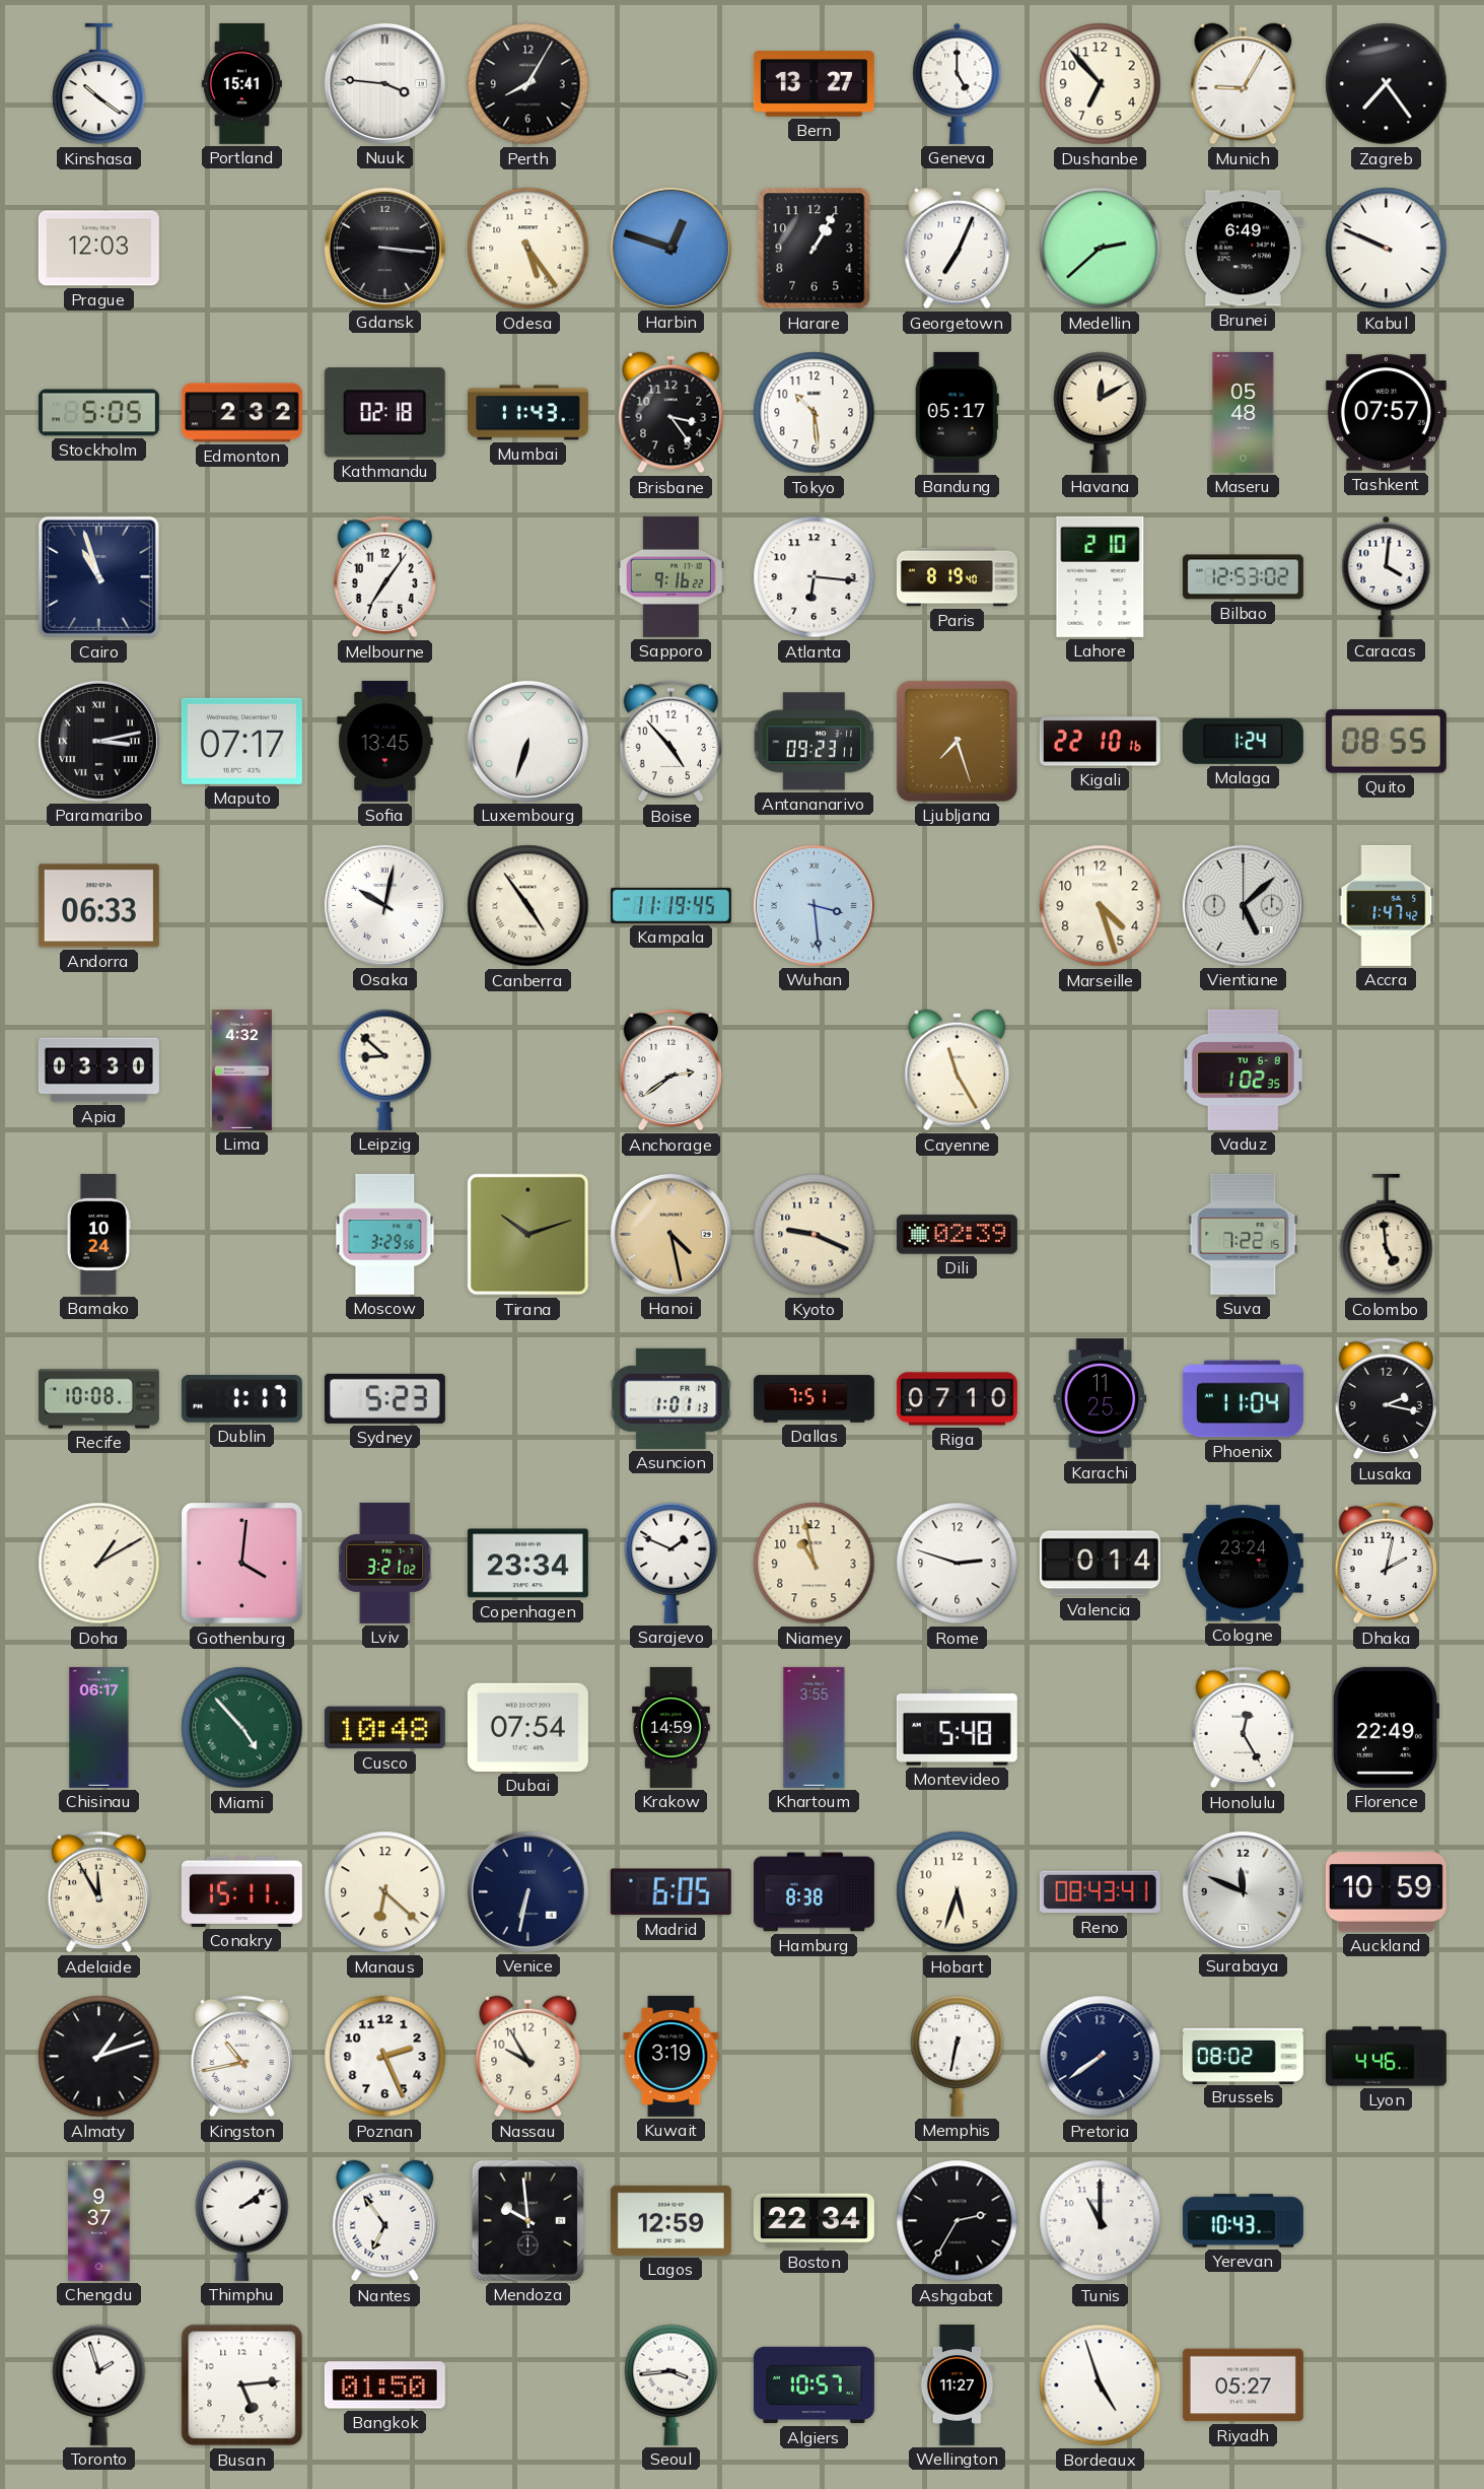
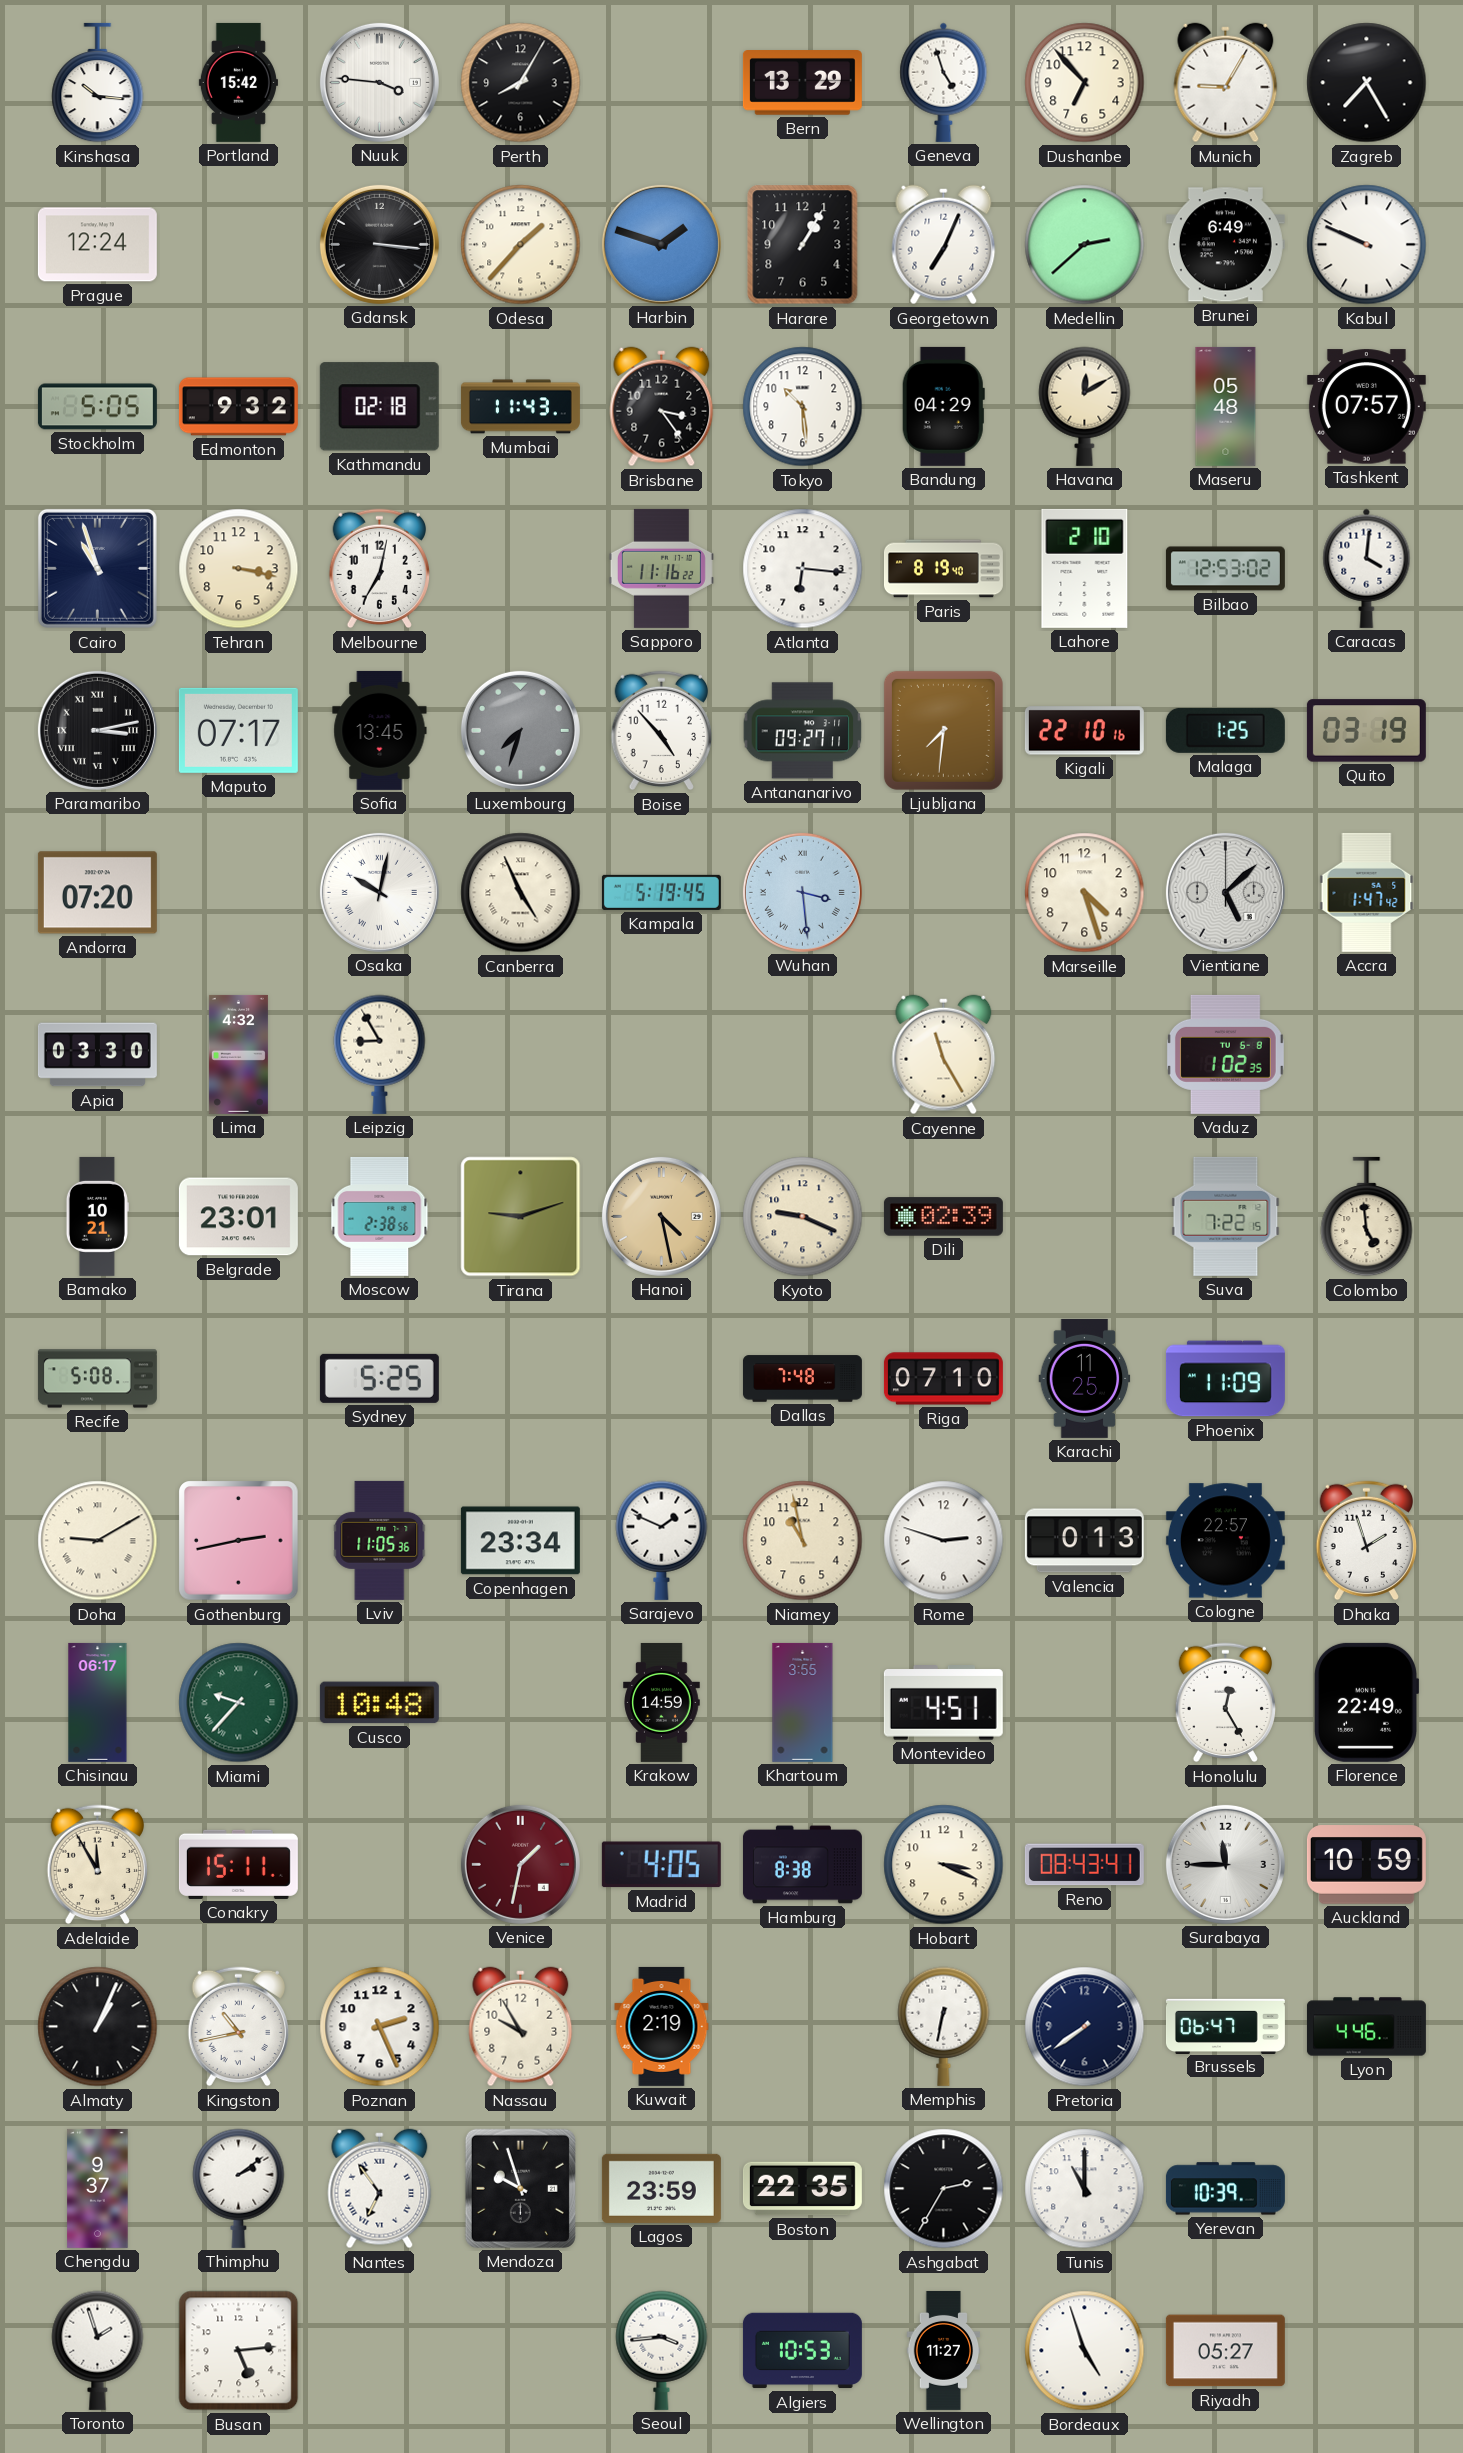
Kinshasa: 10:21 -> 10:16 (98, 83)
Portland: 15:41 -> 15:42 (238, 82)
Bern: 13:27 -> 13:29 (802, 83)
Geneva: 5:00 -> 4:57 (944, 82)
Zagreb: 7:24 -> 7:25 (1367, 83)
Prague: 12:03 -> 12:24 (97, 245)
Odesa: 5:24 -> 1:37 (521, 245)
Harbin: 12:48 -> 1:48 (661, 244)
Edmonton: 2:32 -> 9:32 (238, 407)
Bandung: 05:17 -> 04:29 (943, 406)
Tehran: none -> 3:17 (239, 569)
Melbourne: 7:06 -> 7:02 (379, 569)
Sapporo: 9:16 -> 11:16 (661, 568)
Luxembourg: 6:33 -> 7:33 (520, 730)
Luxembourg dial: white -> grey (520, 730)
Antananarivo: 09:23 -> 09:27 (803, 731)
Ljubljana: 7:27 -> 7:31 (943, 730)
Malaga: 1:24 -> 1:25 (1225, 730)
Quito: 08:55 -> 03:19 (1366, 731)
Andorra: 06:33 -> 07:20 (97, 893)
Canberra: 4:54 -> 4:56 (521, 893)
Kampala: 11:19 -> 5:19 (661, 892)
Leipzig: 8:52 -> 8:55 (380, 1054)
Anchorage: 2:39 -> none (670, 1070)
Bamako: 10:24 -> 10:21 (97, 1216)
Belgrade: none -> 23:01 (238, 1217)
Moscow: 3:29 -> 2:38 (380, 1216)
Tirana: 10:12 -> 9:12 (521, 1217)
Recife: 10:08 -> 5:08 (97, 1379)
Dublin: 1:17 -> none (241, 1399)
Sydney: 5:23 -> 5:25 (379, 1378)
Asuncion: 1:01 -> none (672, 1398)
Dallas: 7:51 -> 7:48 (802, 1379)
Phoenix: 11:04 -> 11:09 (1225, 1379)
Lusaka: 2:17 -> none (1386, 1399)
Doha: 1:10 -> 9:10 (98, 1541)
Gothenburg: 4:01 -> 2:43 (239, 1541)
Lviv: 3:21 -> 11:05 (380, 1540)
Valencia: 0:14 -> 0:13 (1084, 1541)
Cologne: 23:24 -> 22:57 (1225, 1541)
Dhaka: 2:02 -> 1:57 (1366, 1541)
Miami: 4:53 -> 9:37 (239, 1703)
Dubai: 07:54 -> none (527, 1727)
Montevideo: 5:48 -> 4:51 (943, 1703)
Manaus: 6:22 -> none (385, 1892)
Venice: 6:32 -> 1:32 (520, 1864)
Venice dial: navy -> burgundy (520, 1864)
Madrid: 6:05 -> 4:05 (661, 1865)
Hobart: 5:33 -> 3:19 (944, 1865)
Surabaya: 11:49 -> 11:45 (1225, 1864)
Almaty: 1:12 -> 1:04 (98, 2027)
Kuwait: 3:19 -> 2:19 (662, 2026)
Brussels: 08:02 -> 06:47 (1225, 2026)
Mendoza: 9:59 -> 9:57 (520, 2188)
Lagos: 12:59 -> 23:59 (661, 2188)
Boston: 22:34 -> 22:35 (802, 2189)
Yerevan: 10:43 -> 10:39 (1225, 2189)
Bangkok: 01:50 -> none (384, 2386)
Algiers: 10:57 -> 10:53 (802, 2351)
